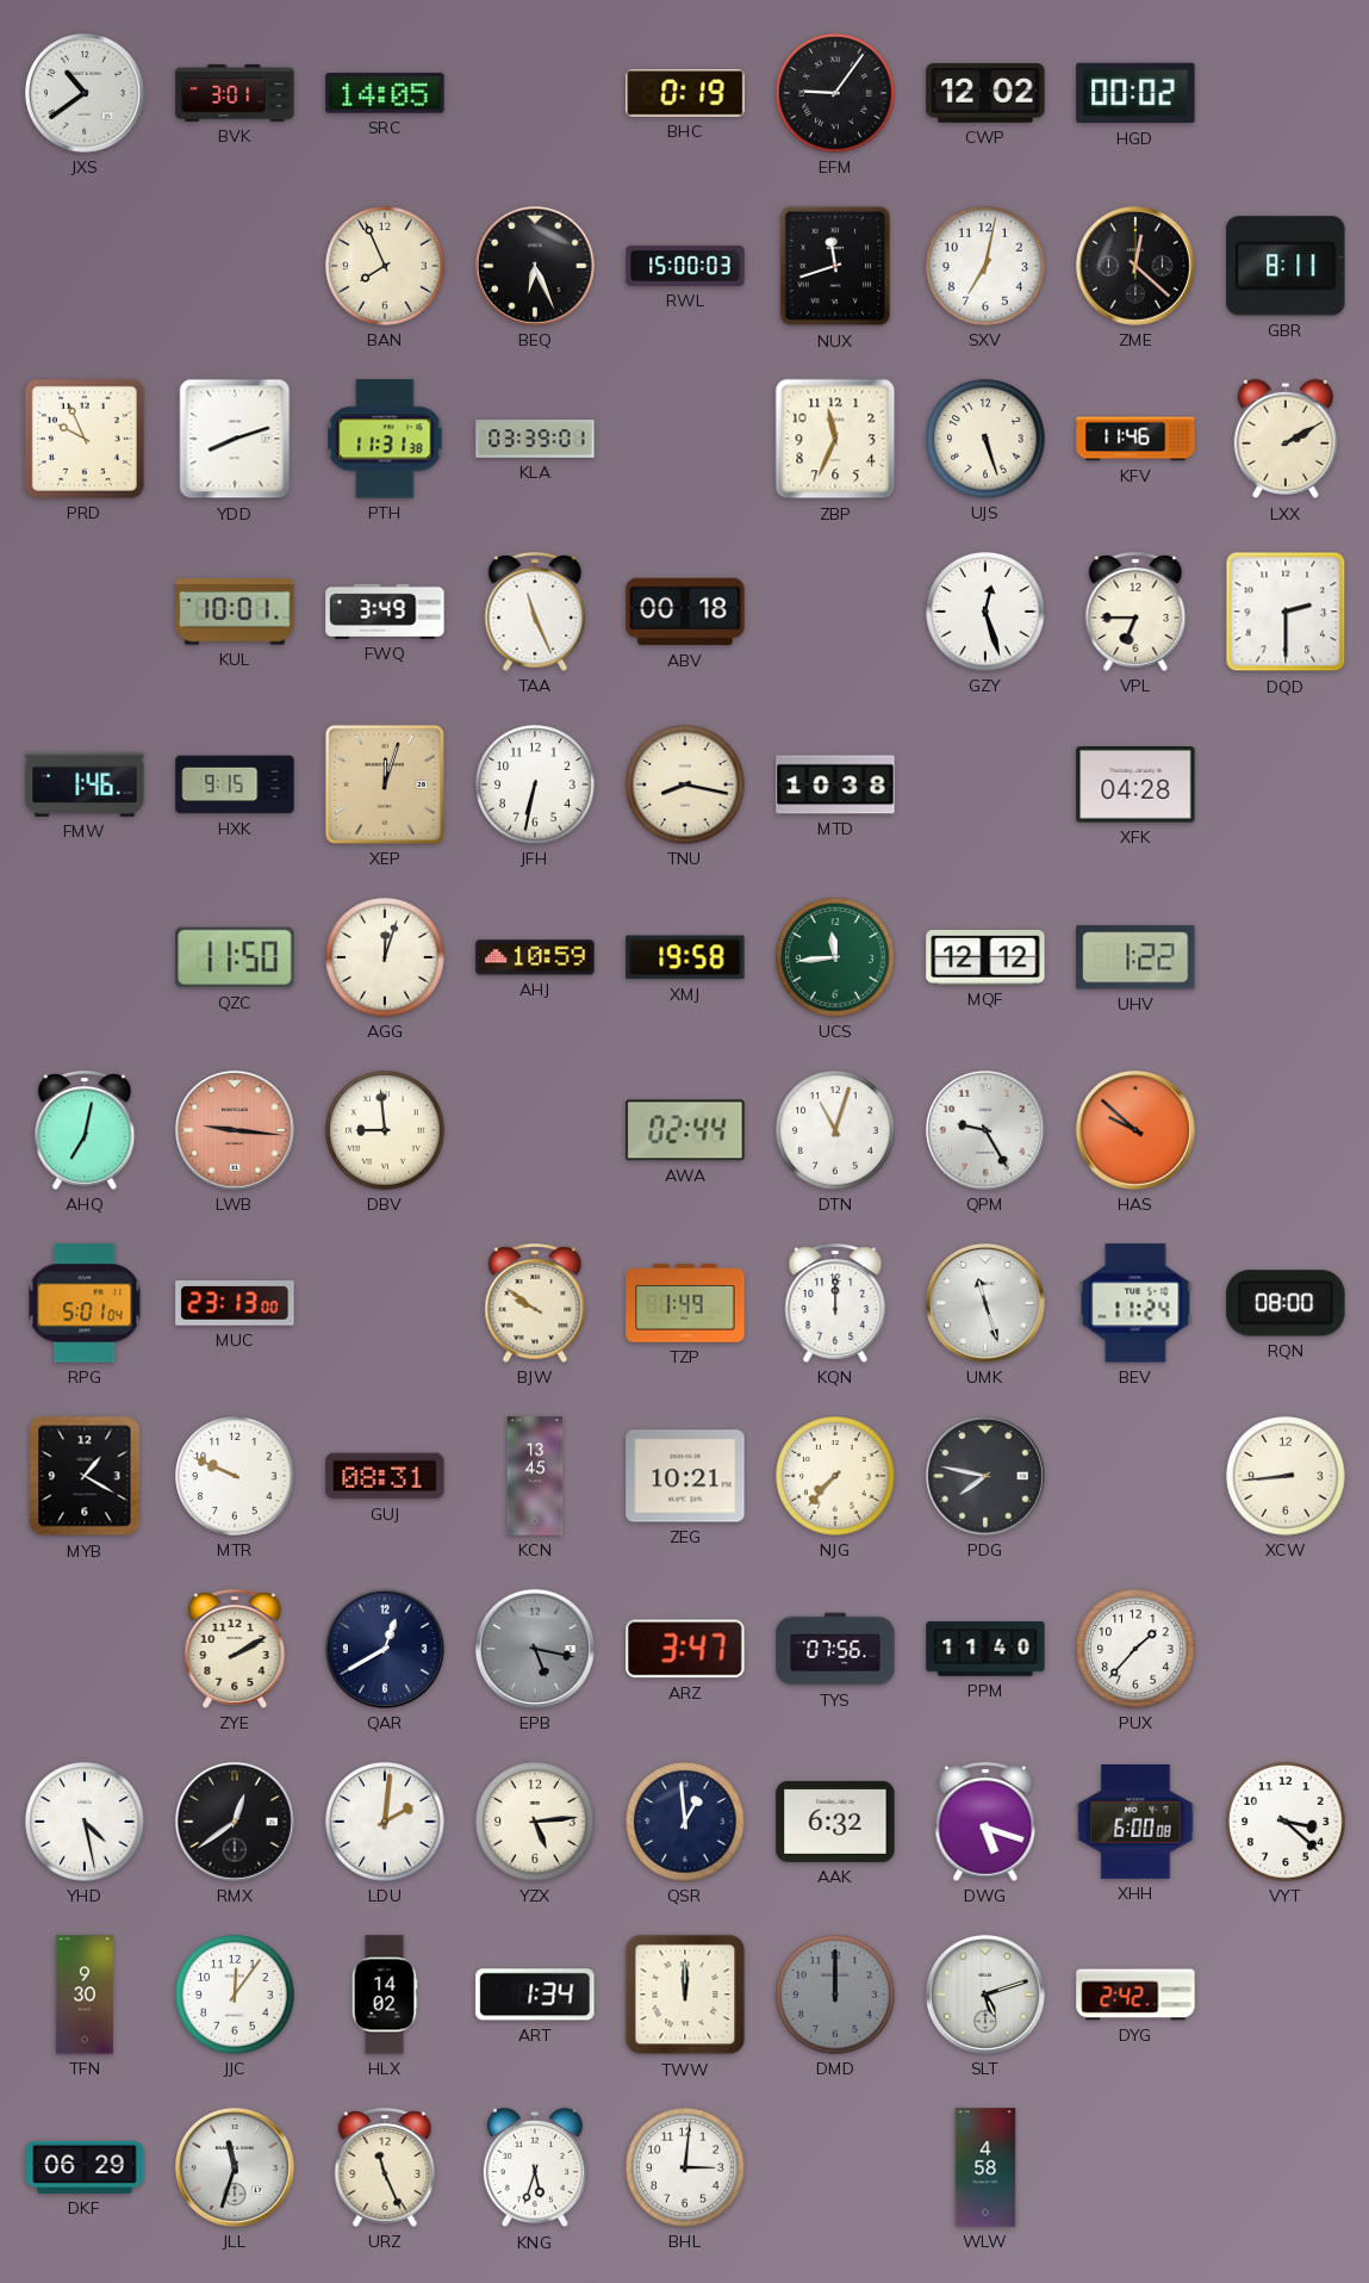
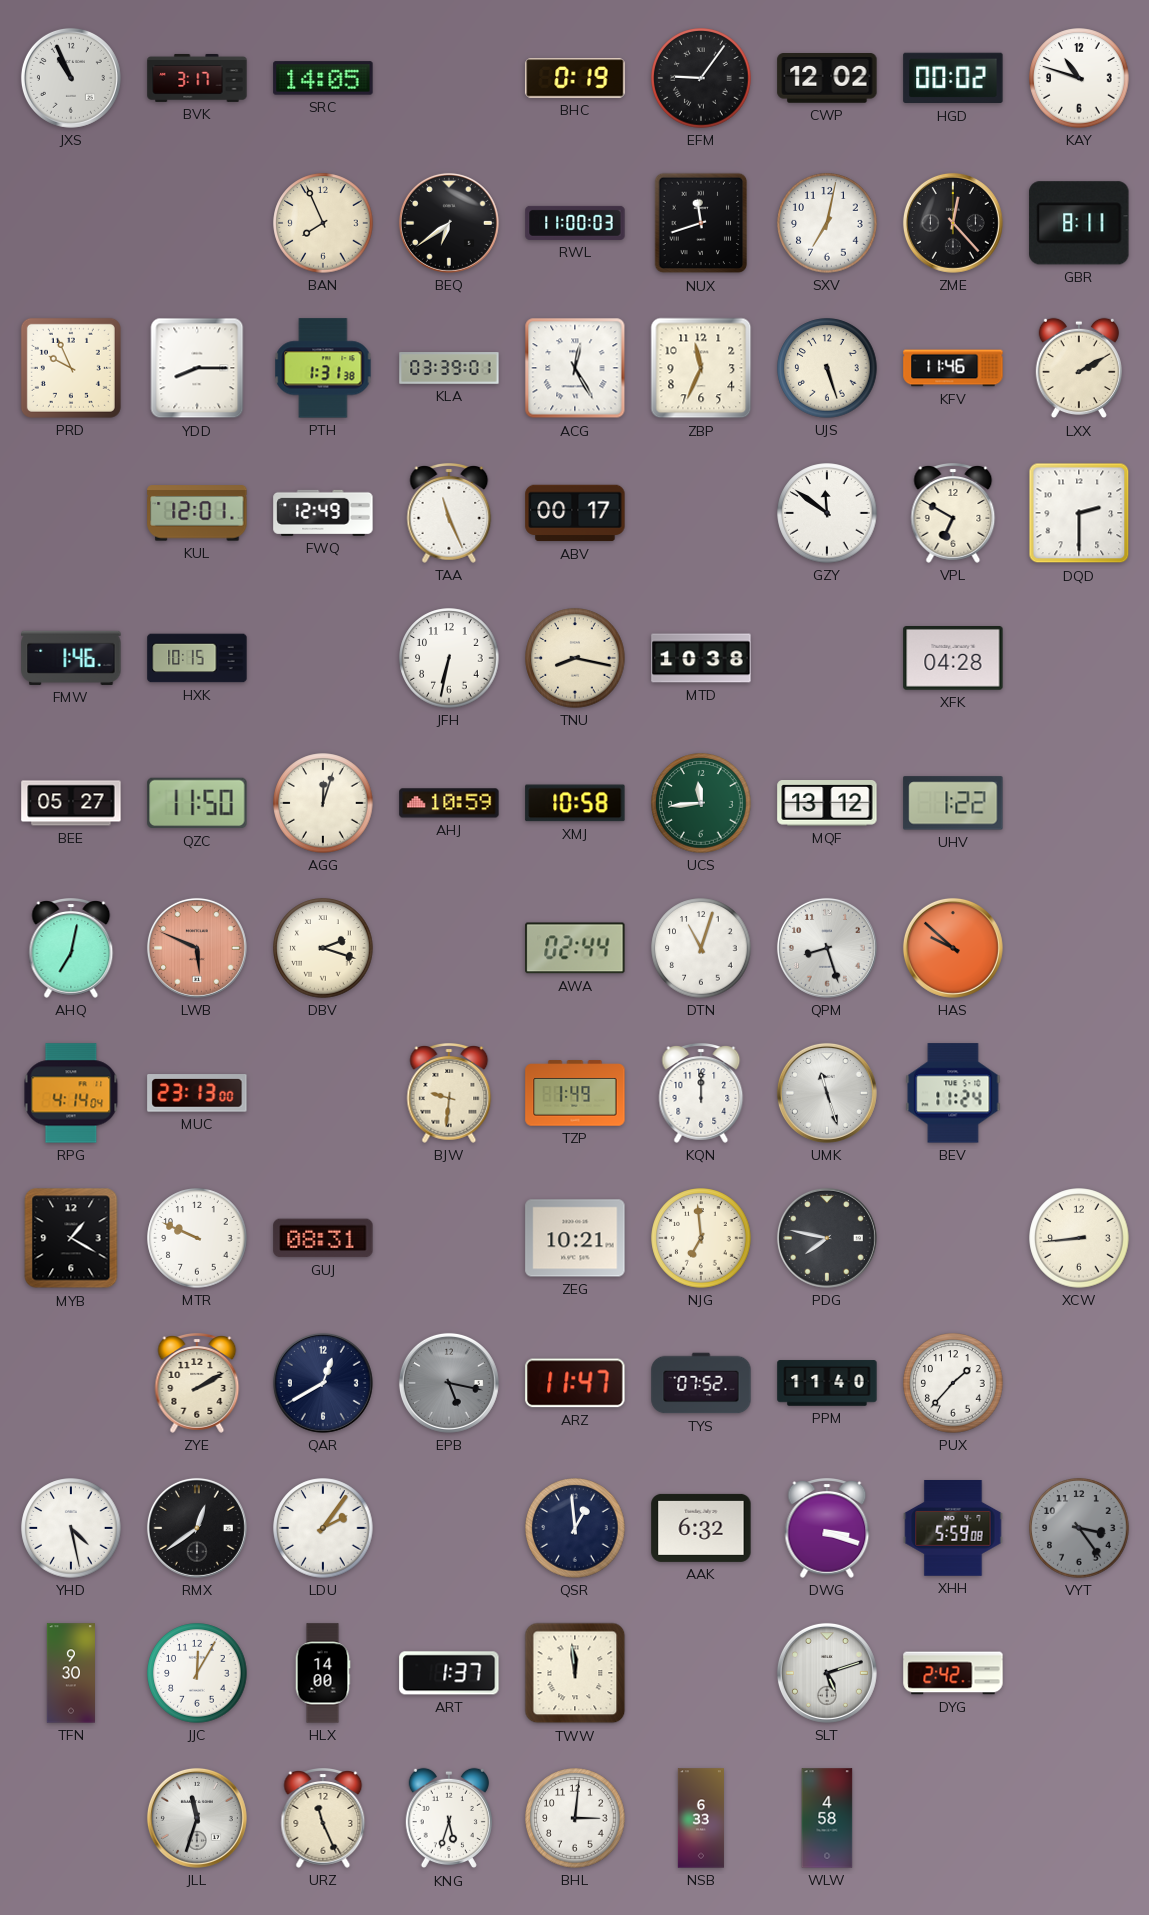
JXS: 10:39 -> 10:56 (71, 78)
BVK: 3:01 -> 3:17 (197, 78)
KAY: none -> 10:48 (1079, 78)
BEQ: 6:26 -> 6:39 (449, 223)
RWL: 15:00 -> 11:00 (575, 223)
ZME: 12:22 -> 12:23 (953, 223)
YDD: 8:12 -> 8:15 (197, 368)
PTH: 11:31 -> 1:31 (323, 368)
ACG: none -> 12:25 (575, 368)
KUL: 10:01 -> 12:01 (197, 513)
FWQ: 3:49 -> 12:49 (323, 513)
ABV: 00:18 -> 00:17 (575, 513)
GZY: 12:27 -> 11:51 (827, 513)
VPL: 6:45 -> 6:50 (953, 513)
HXK: 9:15 -> 10:15 (197, 658)
XEP: 12:03 -> none (385, 784)
BEE: none -> 05:27 (71, 803)
XMJ: 19:58 -> 10:58 (575, 803)
MQF: 12:12 -> 13:12 (827, 804)
LWB: 9:16 -> 5:49 (197, 948)
DBV: 8:59 -> 2:18 (323, 948)
QPM: 9:25 -> 8:27 (827, 948)
RPG: 5:01 -> 4:14 (71, 1093)
BJW: 9:51 -> 9:31 (449, 1093)
RQN: 08:00 -> none (1286, 1303)
KCN: 13:45 -> none (535, 1476)
NJG: 7:37 -> 6:59 (701, 1238)
ARZ: 3:47 -> 11:47 (575, 1383)
TYS: 07:56 -> 07:52 (701, 1383)
LDU: 2:01 -> 2:06 (323, 1528)
YZX: 5:14 -> none (535, 1822)
DWG: 5:18 -> 3:18 (827, 1528)
XHH: 6:00 -> 5:59 (953, 1528)
VYT: 3:22 -> 3:24 (1079, 1528)
VYT dial: white -> grey (1079, 1528)
JJC: 12:06 -> 12:05 (197, 1673)
HLX: 14:02 -> 14:00 (323, 1673)
ART: 1:34 -> 1:37 (449, 1673)
TWW: 12:00 -> 11:59 (575, 1673)
DMD: 12:00 -> none (835, 1994)
DKF: 06:29 -> none (85, 2167)
NSB: none -> 6:33 (700, 1818)
